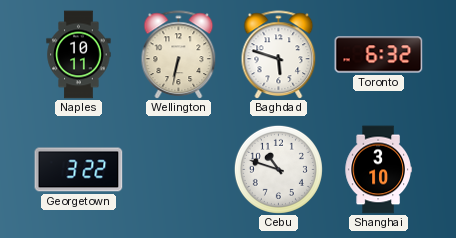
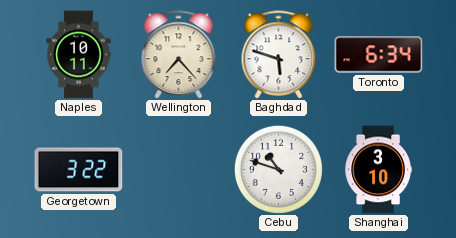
Wellington: 6:32 -> 7:23 (179, 55)
Toronto: 6:32 -> 6:34 (379, 55)
